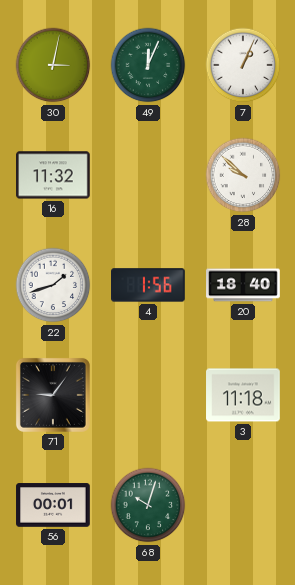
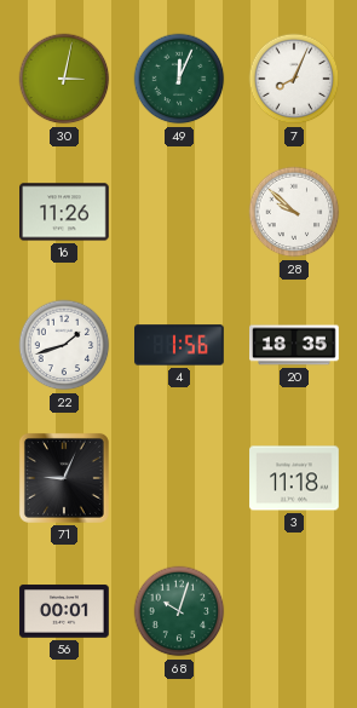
7: 1:04 -> 8:04 (294, 79)
16: 11:32 -> 11:26 (64, 212)
20: 18:40 -> 18:35 (294, 345)
71: 9:06 -> 9:04 (64, 478)
